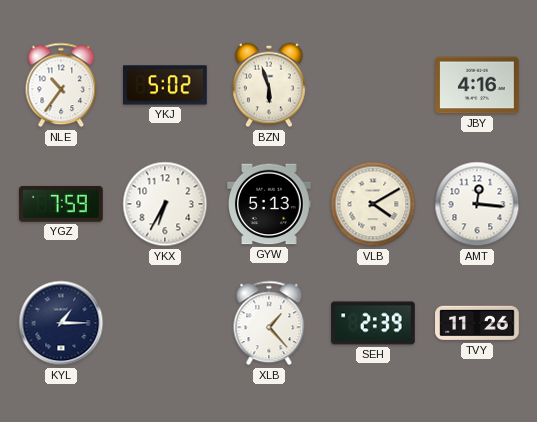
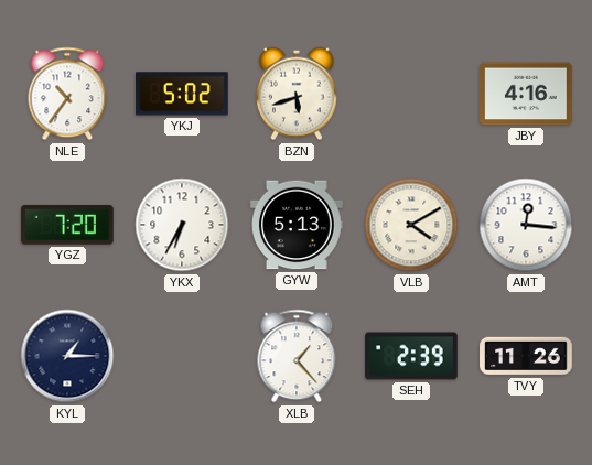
BZN: 5:57 -> 5:42 (298, 94)
YGZ: 7:59 -> 7:20 (67, 225)
